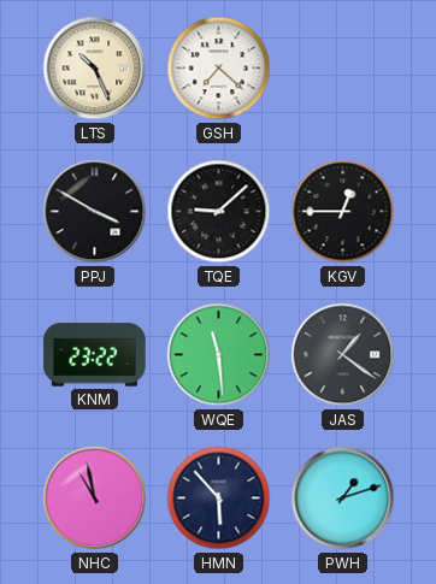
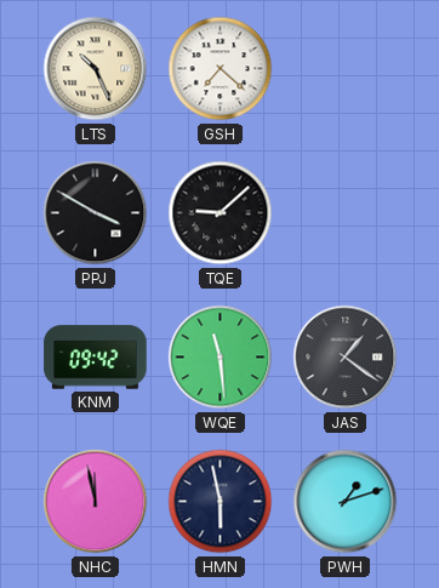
KGV: 12:45 -> none (343, 212)
KNM: 23:22 -> 09:42 (96, 358)
NHC: 10:58 -> 11:58 (96, 502)
HMN: 5:53 -> 5:58 (221, 502)
